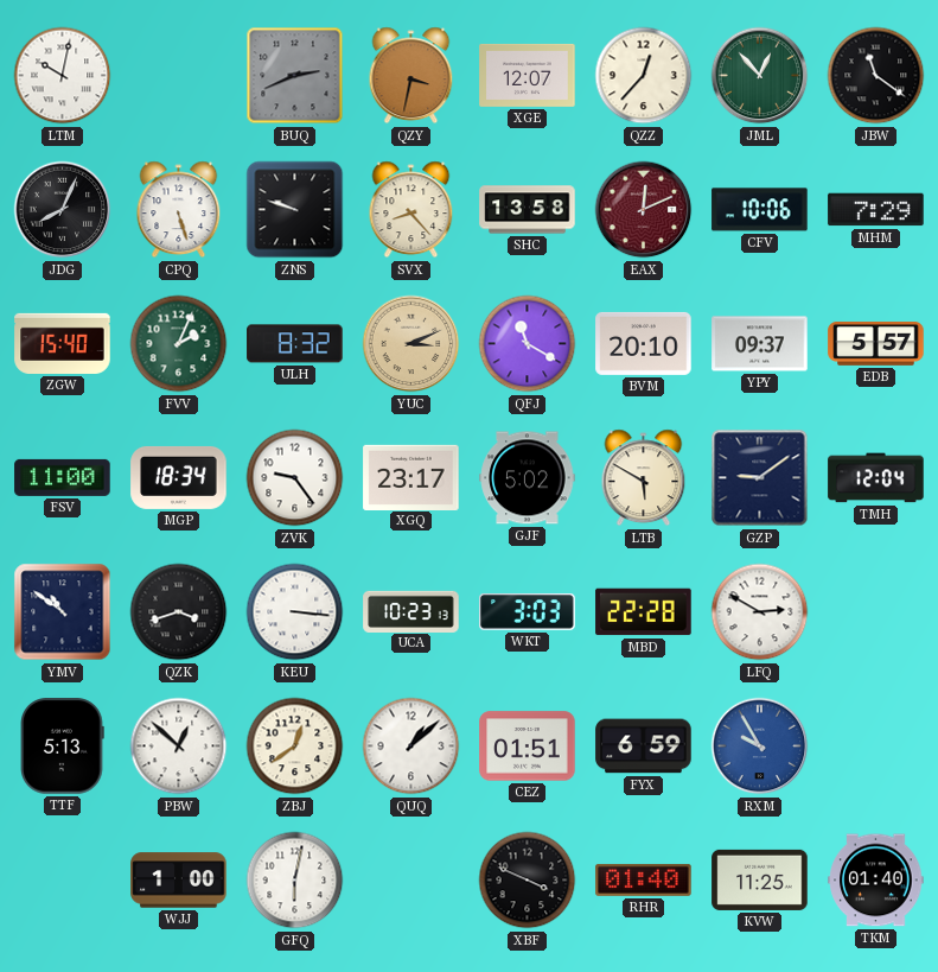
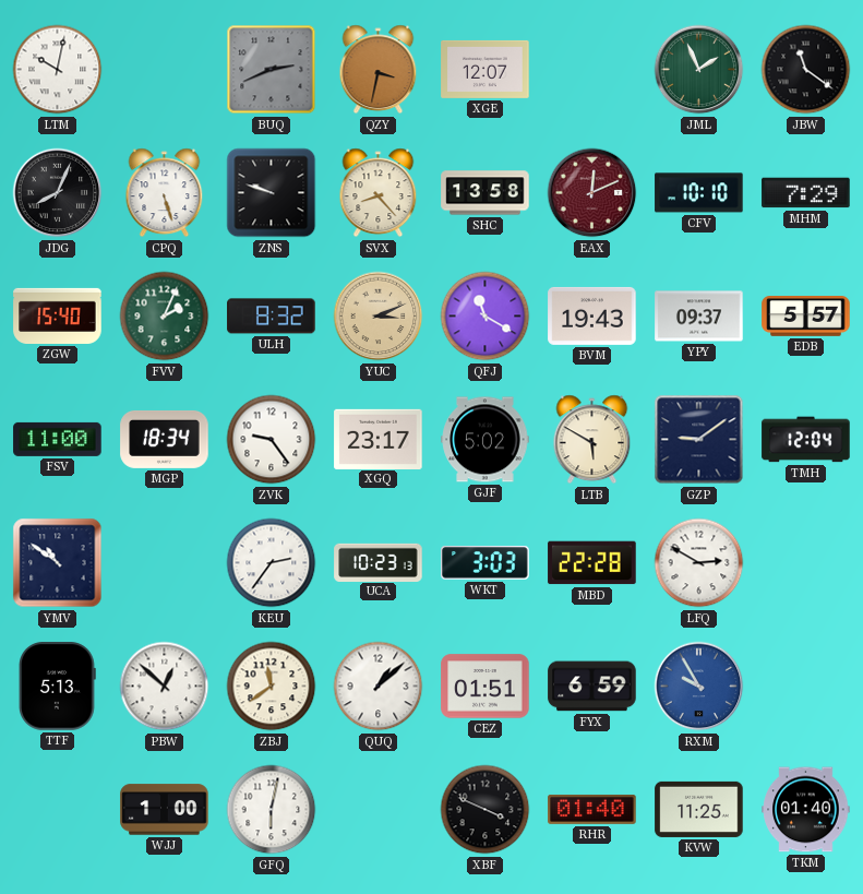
QZZ: 12:37 -> none (644, 76)
JML: 12:53 -> 1:56 (699, 70)
CFV: 10:06 -> 10:10 (699, 193)
BVM: 20:10 -> 19:43 (592, 315)
QZK: 3:42 -> none (179, 612)
KEU: 3:16 -> 2:36 (272, 563)
ZBJ: 12:39 -> 11:39 (272, 687)
